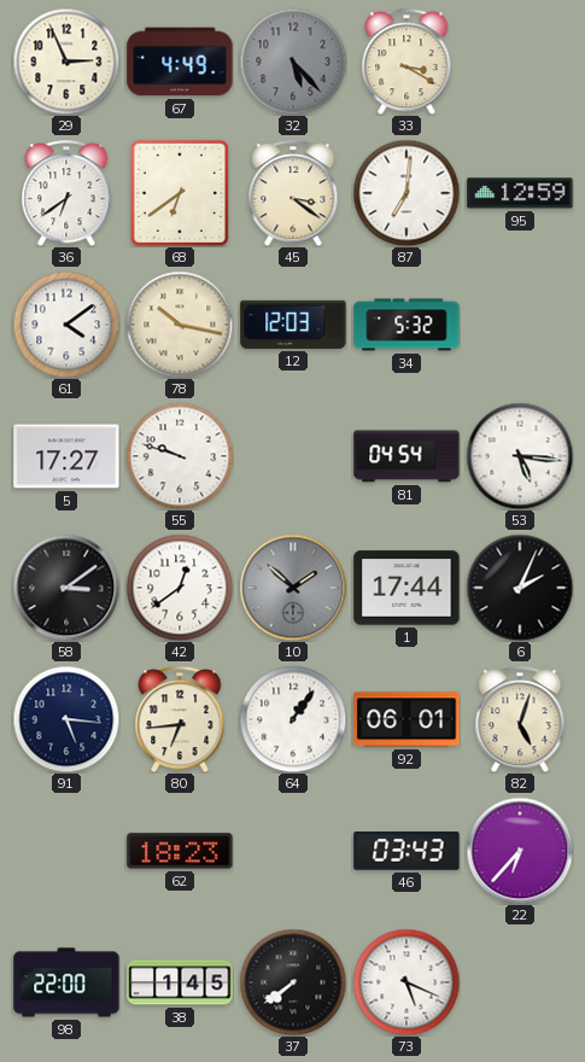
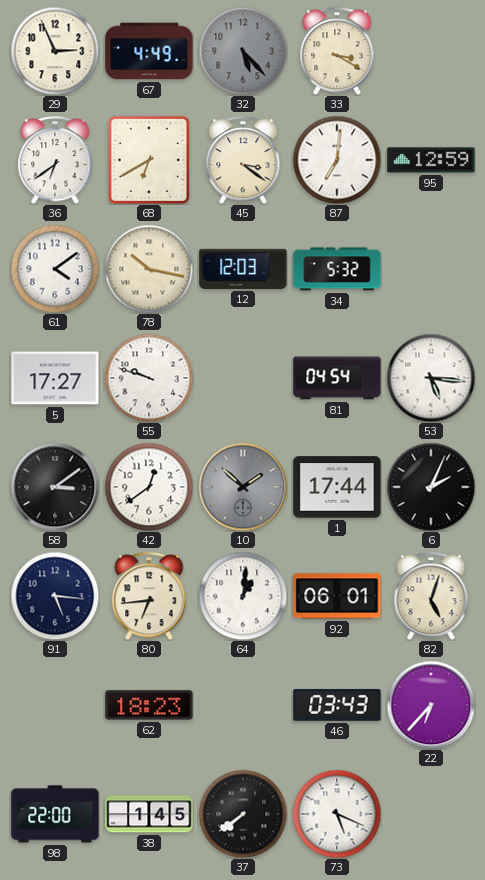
68: 6:39 -> 6:40 (149, 160)
64: 1:06 -> 1:01 (243, 596)
